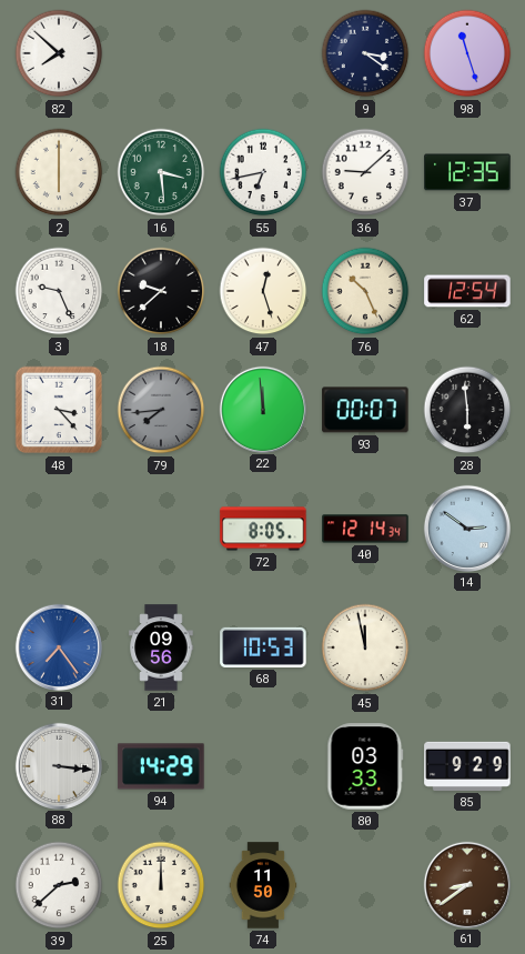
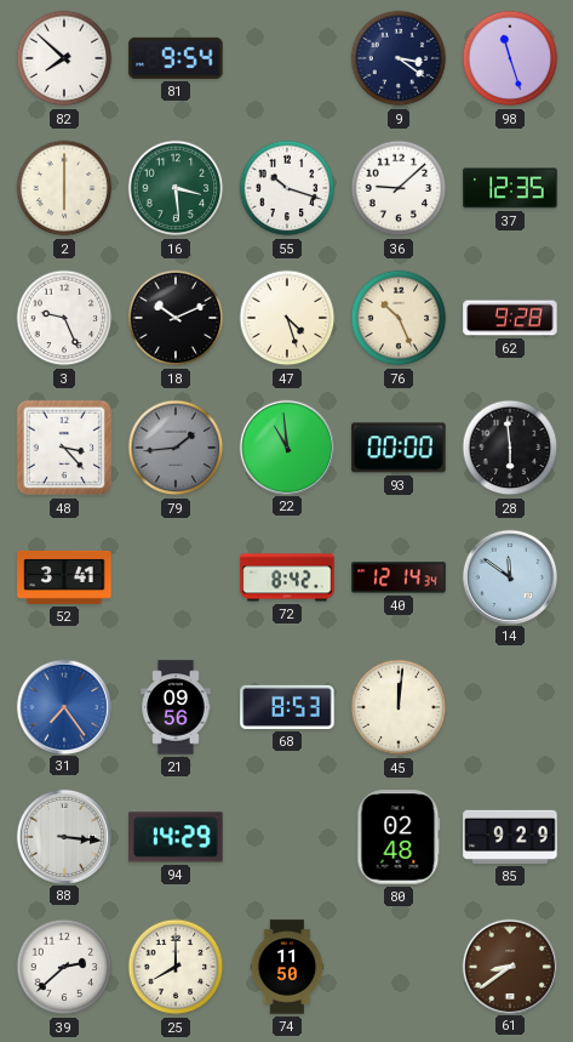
81: none -> 9:54 (176, 58)
55: 6:43 -> 10:18 (287, 188)
18: 9:38 -> 10:11 (176, 318)
47: 12:27 -> 4:27 (287, 318)
62: 12:54 -> 9:28 (510, 318)
79: 7:44 -> 1:44 (176, 448)
22: 11:59 -> 10:59 (286, 446)
93: 00:07 -> 00:00 (399, 448)
52: none -> 3:41 (64, 577)
72: 8:05 -> 8:42 (287, 577)
14: 2:51 -> 11:51 (509, 576)
68: 10:53 -> 8:53 (287, 707)
45: 11:58 -> 12:01 (399, 707)
80: 03:33 -> 02:48 (399, 837)
25: 12:00 -> 8:00 (176, 967)
